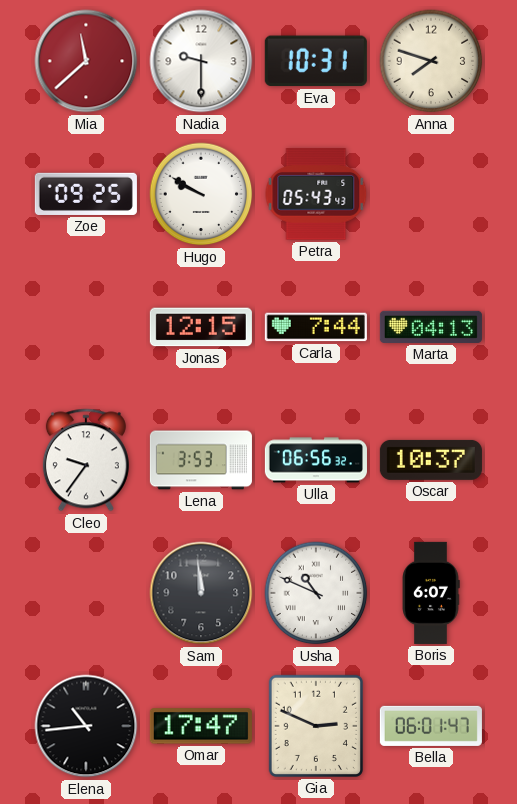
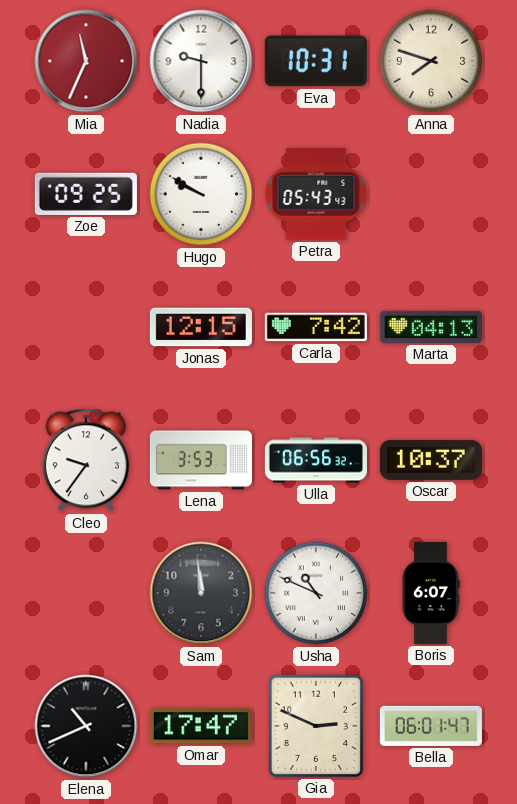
Mia: 11:38 -> 11:34 (86, 61)
Carla: 7:44 -> 7:42 (316, 327)
Elena: 10:44 -> 10:41 (86, 726)
